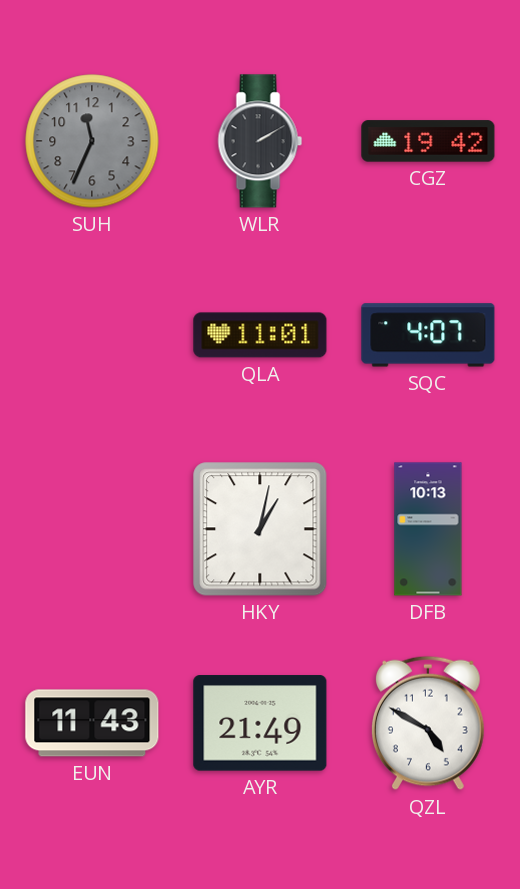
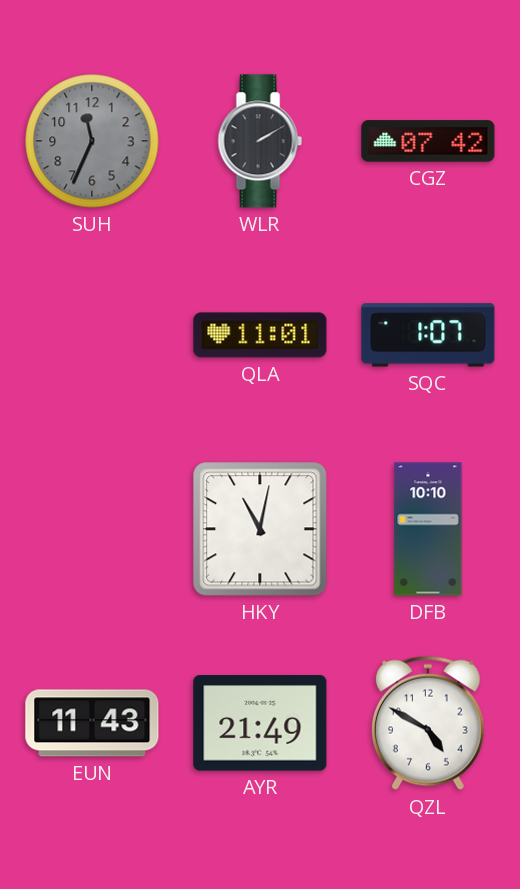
CGZ: 19:42 -> 07:42 (428, 141)
SQC: 4:07 -> 1:07 (428, 335)
HKY: 1:02 -> 11:02 (260, 529)
DFB: 10:13 -> 10:10 (428, 529)
